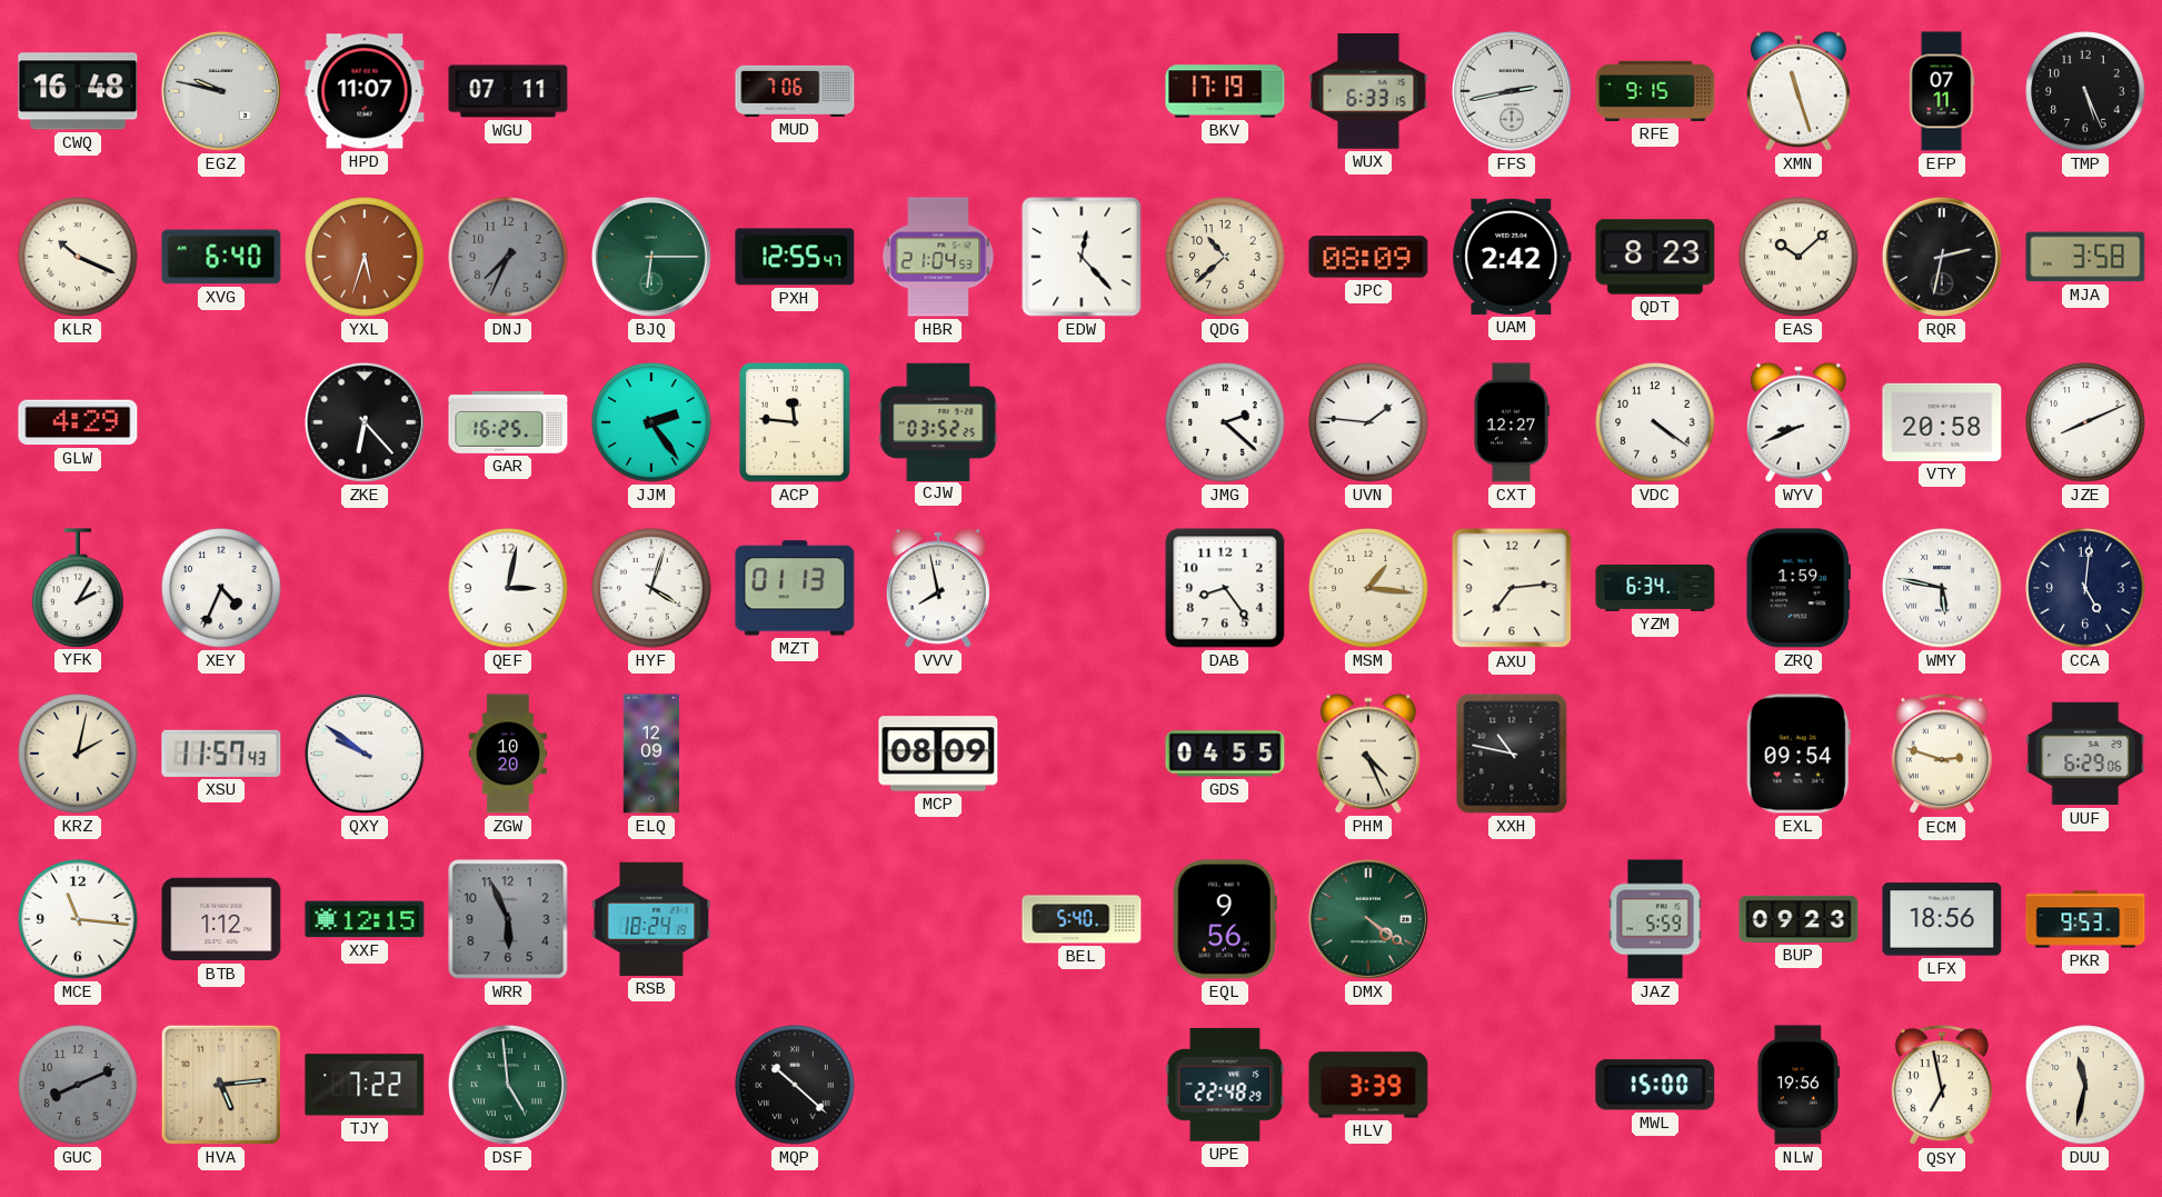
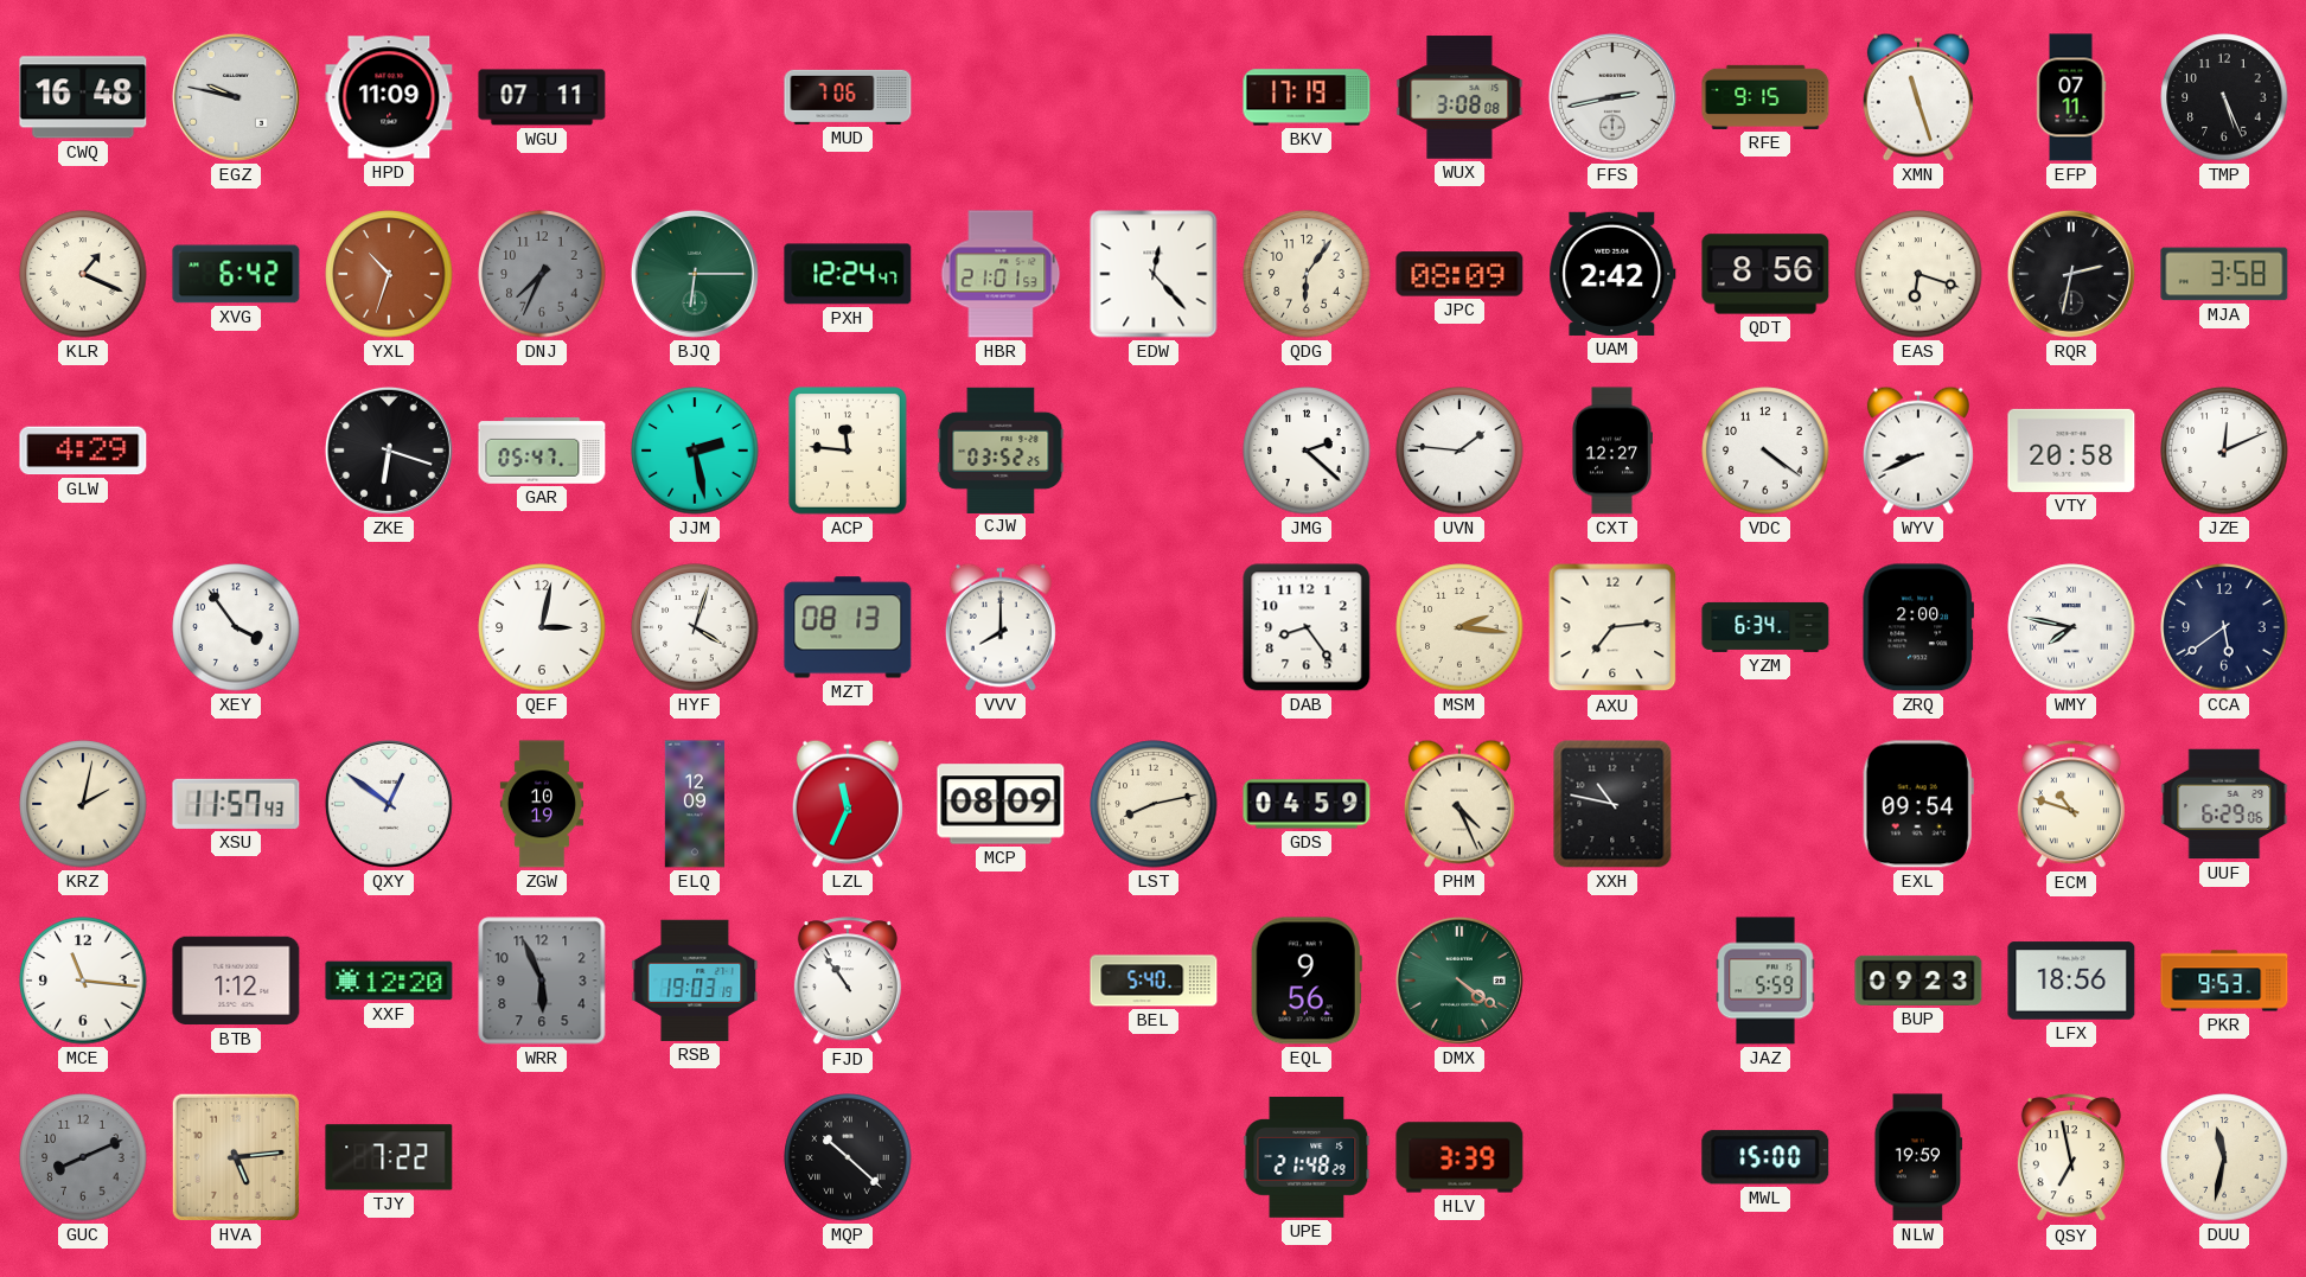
HPD: 11:07 -> 11:09 (389, 97)
WUX: 6:33 -> 3:08 (1459, 97)
KLR: 10:19 -> 1:19 (83, 274)
XVG: 6:40 -> 6:42 (236, 274)
YXL: 5:33 -> 10:33 (389, 274)
PXH: 12:55 -> 12:24 (848, 274)
HBR: 21:04 -> 21:01 (1001, 274)
QDG: 10:38 -> 6:06 (1307, 274)
QDT: 8:23 -> 8:56 (1765, 274)
EAS: 10:08 -> 6:18 (1918, 274)
ZKE: 6:23 -> 6:18 (389, 451)
GAR: 16:25 -> 05:47 (542, 452)
JJM: 2:24 -> 2:28 (695, 451)
JZE: 8:11 -> 12:11 (2224, 451)
YFK: 2:05 -> none (78, 588)
XEY: 4:34 -> 3:54 (236, 627)
MZT: 01:13 -> 08:13 (848, 627)
VVV: 7:58 -> 8:00 (1001, 627)
MSM: 1:16 -> 2:16 (1459, 627)
ZRQ: 1:59 -> 2:00 (1917, 627)
WMY: 5:47 -> 7:47 (2071, 627)
CCA: 5:01 -> 5:39 (2224, 627)
QXY: 9:51 -> 12:51 (389, 804)
ZGW: 10:20 -> 10:19 (542, 804)
LZL: none -> 11:34 (848, 804)
LST: none -> 8:13 (1154, 804)
GDS: 04:55 -> 04:59 (1307, 804)
ECM: 2:48 -> 10:48 (2071, 805)
XXF: 12:15 -> 12:20 (389, 981)
RSB: 18:24 -> 19:03 (695, 981)
FJD: none -> 10:54 (848, 982)
DSF: 4:59 -> none (508, 1085)
UPE: 22:48 -> 21:48 (1307, 1157)
NLW: 19:56 -> 19:59 (1918, 1157)
